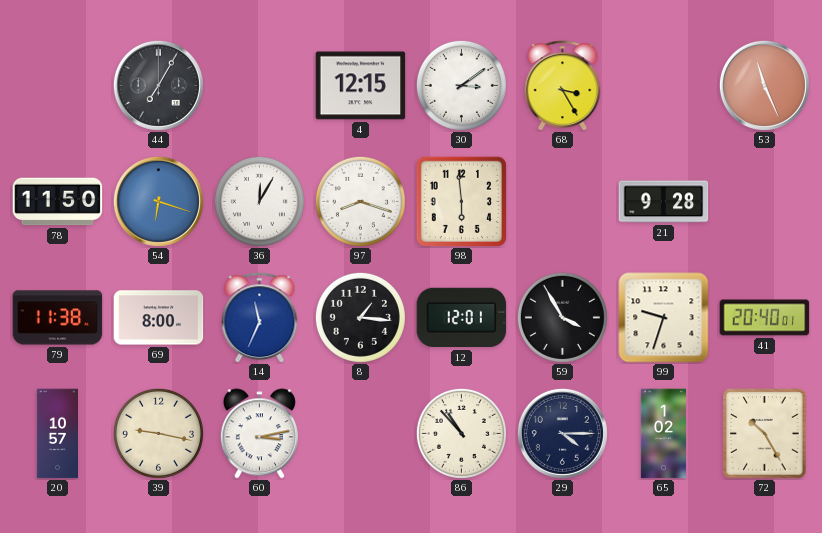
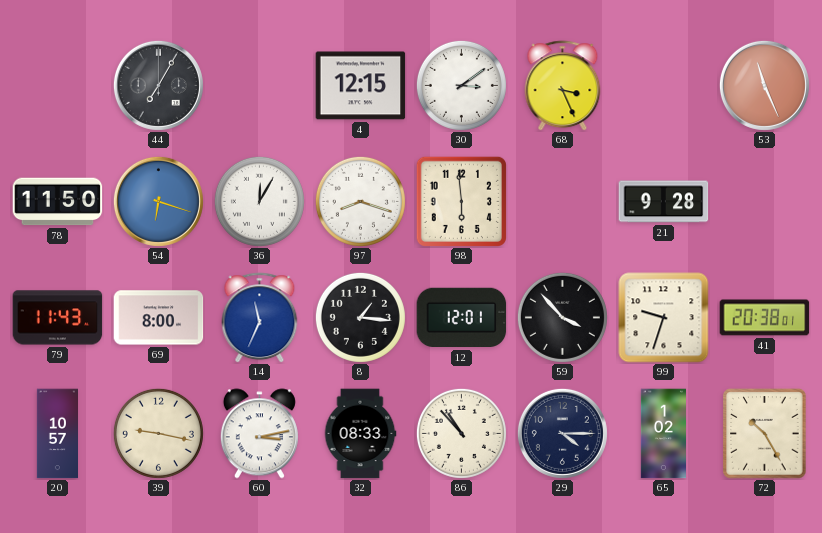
68: 3:25 -> 3:26 (563, 86)
79: 11:38 -> 11:43 (58, 318)
59: 3:55 -> 3:53 (562, 317)
41: 20:40 -> 20:38 (765, 318)
32: none -> 08:33 (360, 434)
